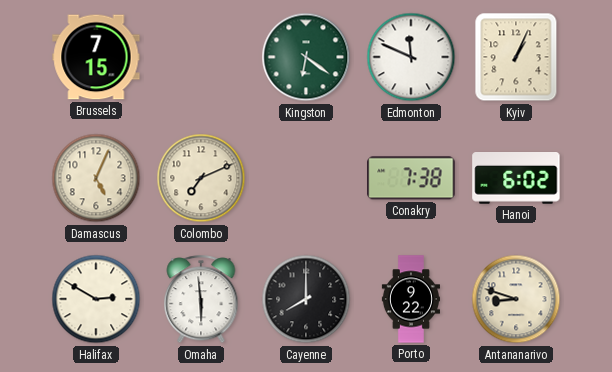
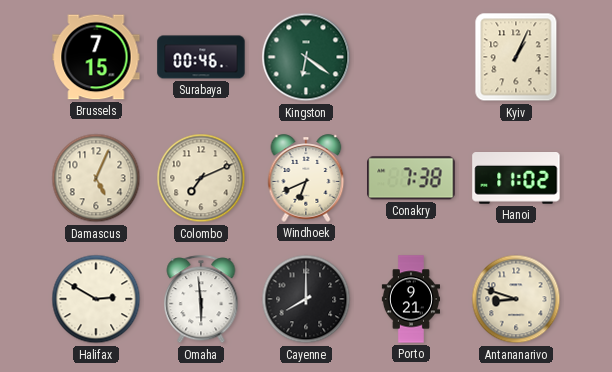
Surabaya: none -> 00:46 (201, 57)
Edmonton: 11:49 -> none (411, 57)
Windhoek: none -> 6:41 (306, 178)
Hanoi: 6:02 -> 11:02 (516, 179)
Porto: 9:22 -> 9:21 (411, 299)
